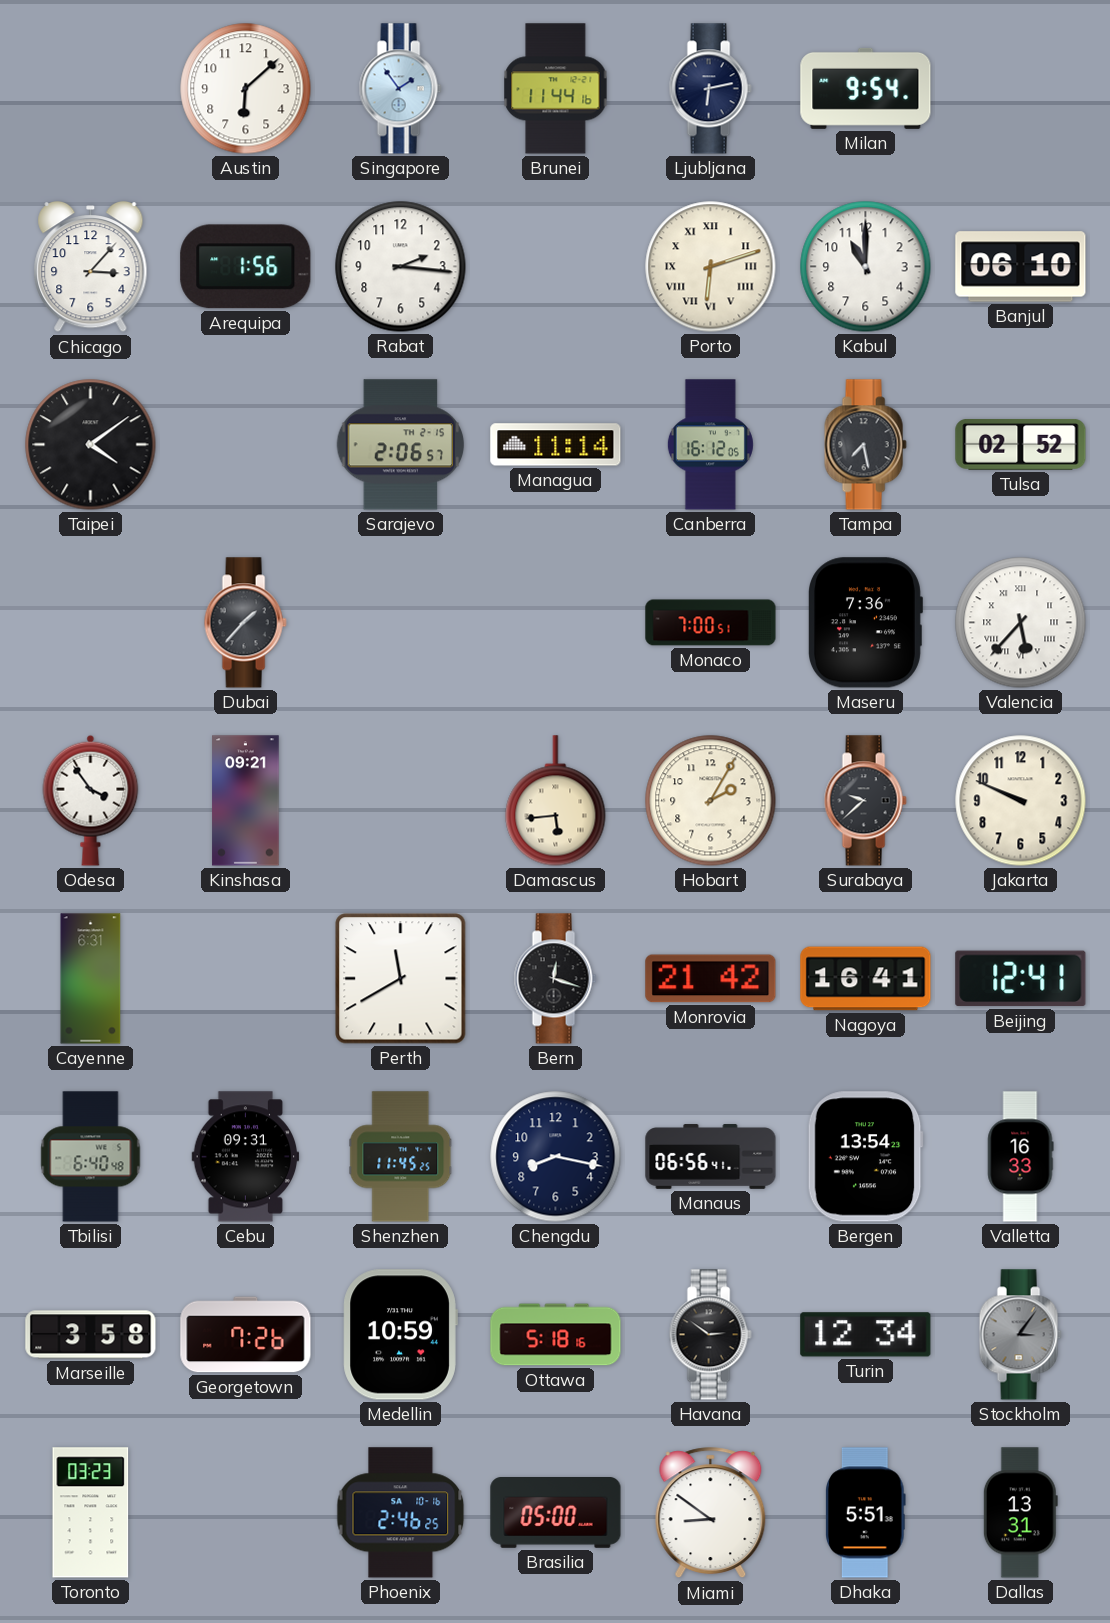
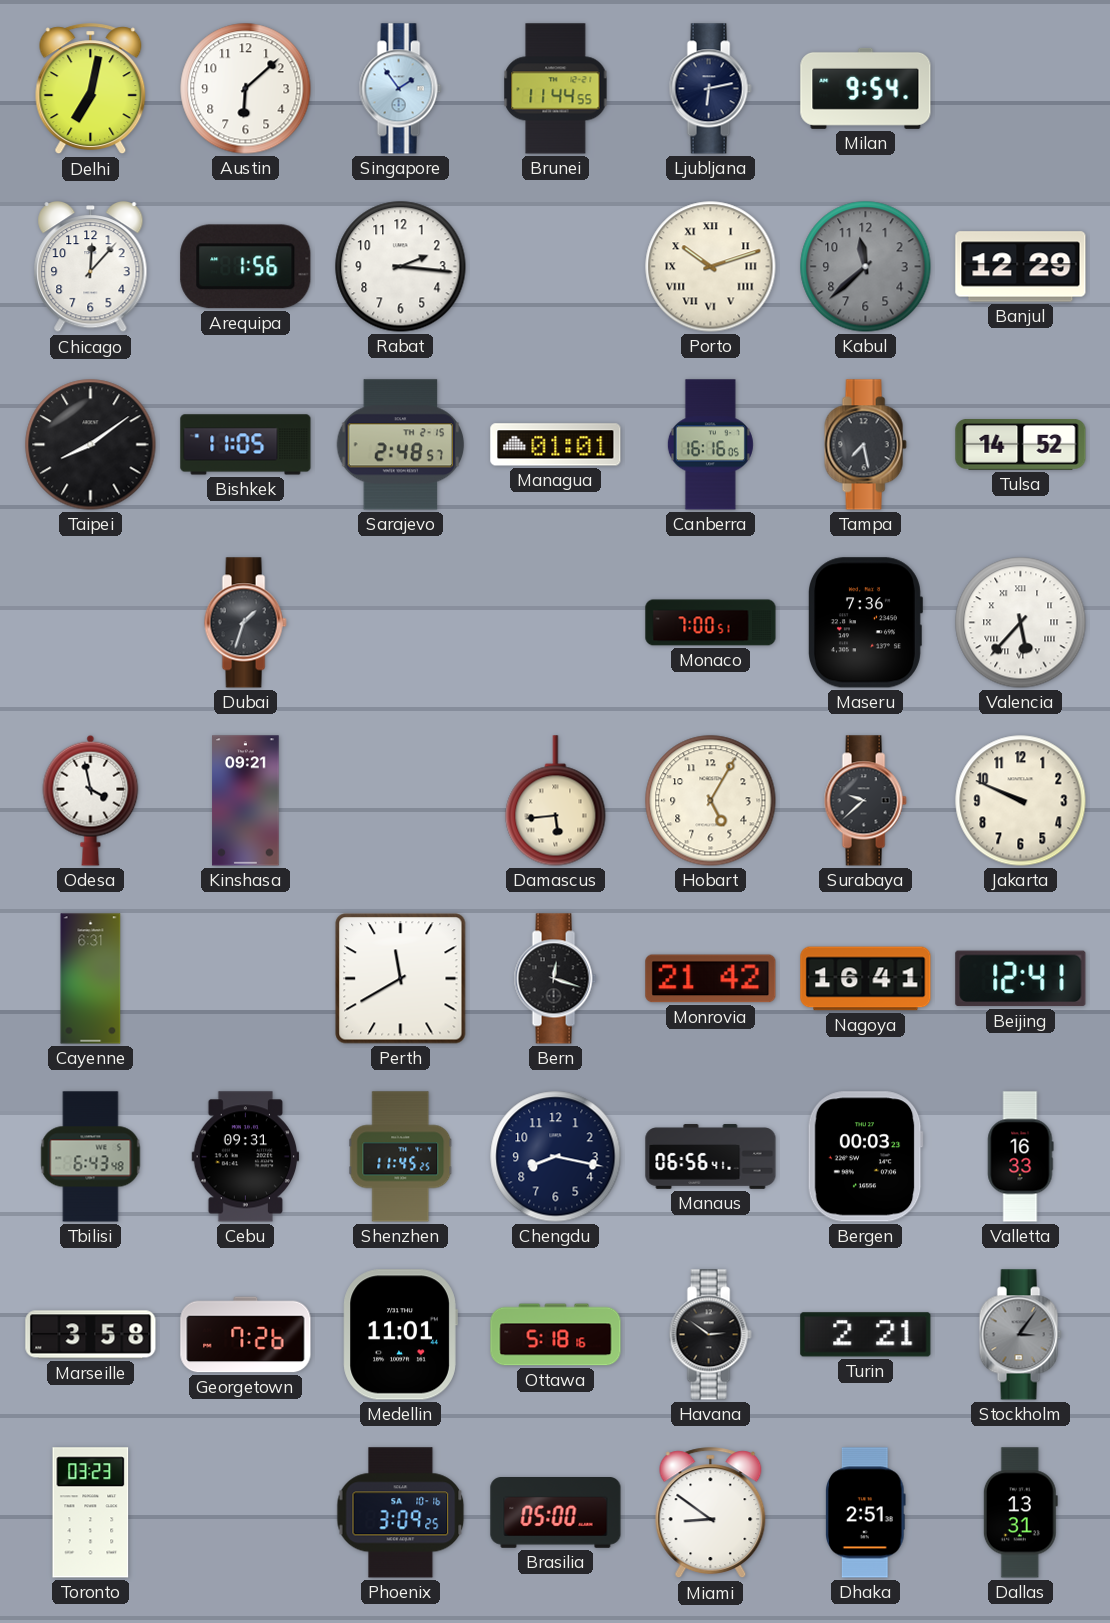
Delhi: none -> 7:02 (91, 89)
Brunei: 11:44:16 -> 11:44:55 (556, 89)
Chicago: 3:07 -> 12:07 (91, 268)
Porto: 6:12 -> 10:12 (711, 267)
Kabul: 11:00 -> 11:38 (866, 267)
Kabul dial: white -> grey (866, 267)
Banjul: 06:10 -> 12:29 (1021, 267)
Taipei: 4:09 -> 8:09 (91, 445)
Bishkek: none -> 11:05 (246, 445)
Sarajevo: 2:06 -> 2:48 (401, 445)
Managua: 11:14 -> 01:01 (556, 445)
Canberra: 16:12 -> 16:16 (710, 445)
Tulsa: 02:52 -> 14:52 (1021, 445)
Dubai: 1:37 -> 1:33 (245, 623)
Odesa: 3:54 -> 3:58 (91, 800)
Hobart: 2:05 -> 5:05 (711, 801)
Tbilisi: 6:40 -> 6:43 (91, 1157)
Bergen: 13:54 -> 00:03 (865, 1157)
Medellin: 10:59 -> 11:01 (400, 1335)
Turin: 12:34 -> 2:21 (866, 1335)
Phoenix: 2:46 -> 3:09 (401, 1513)
Dhaka: 5:51 -> 2:51 (866, 1513)
